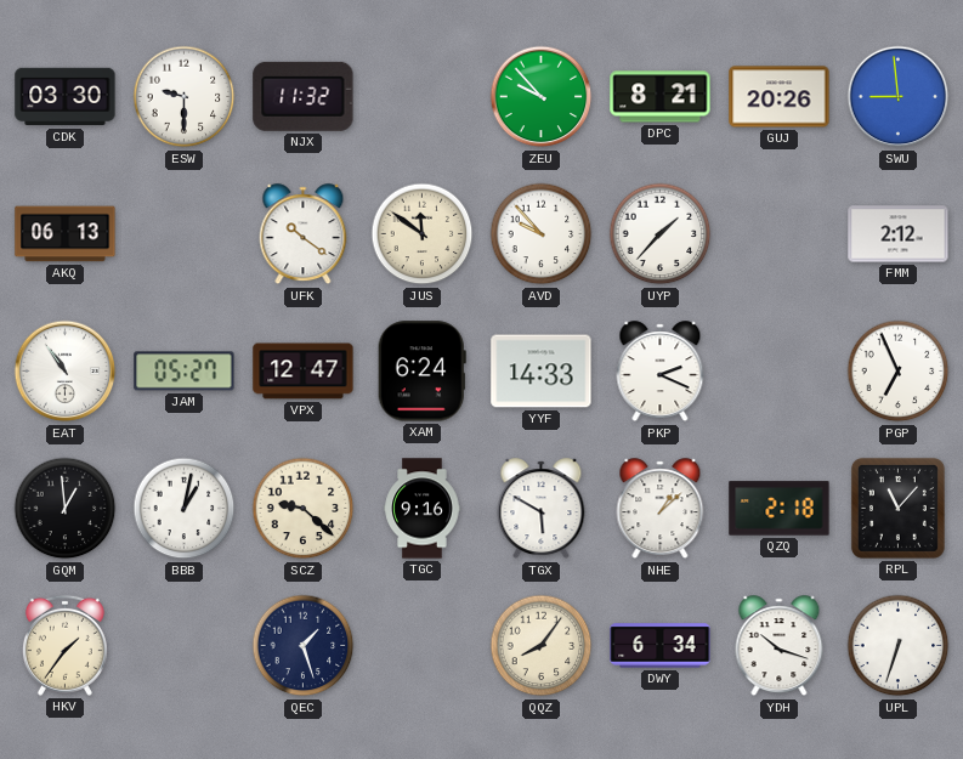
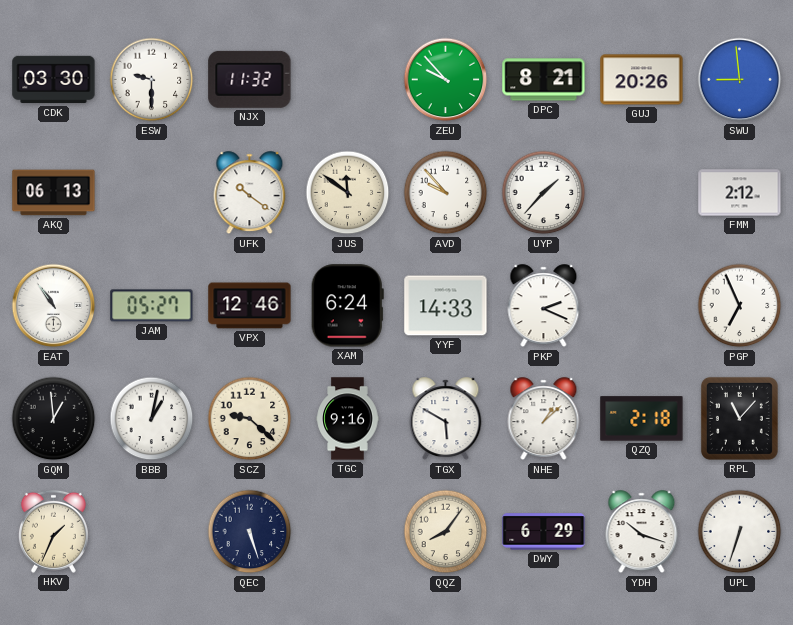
VPX: 12:47 -> 12:46 (250, 306)
HKV: 1:36 -> 1:34 (53, 531)
QEC: 1:27 -> 5:27 (250, 532)
DWY: 6:34 -> 6:29 (544, 532)
